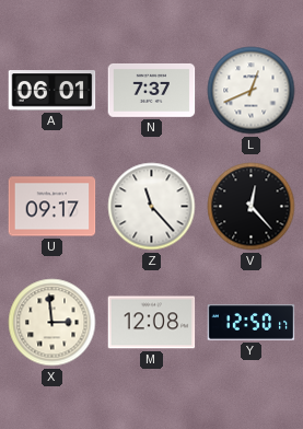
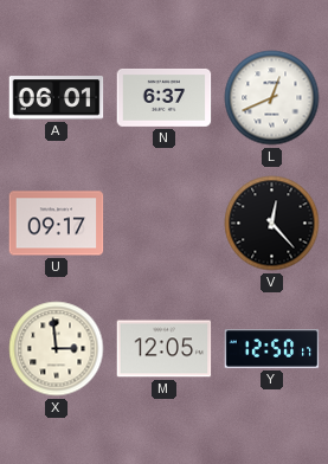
N: 7:37 -> 6:37 (165, 97)
Z: 11:23 -> none (152, 207)
M: 12:08 -> 12:05 (165, 349)
